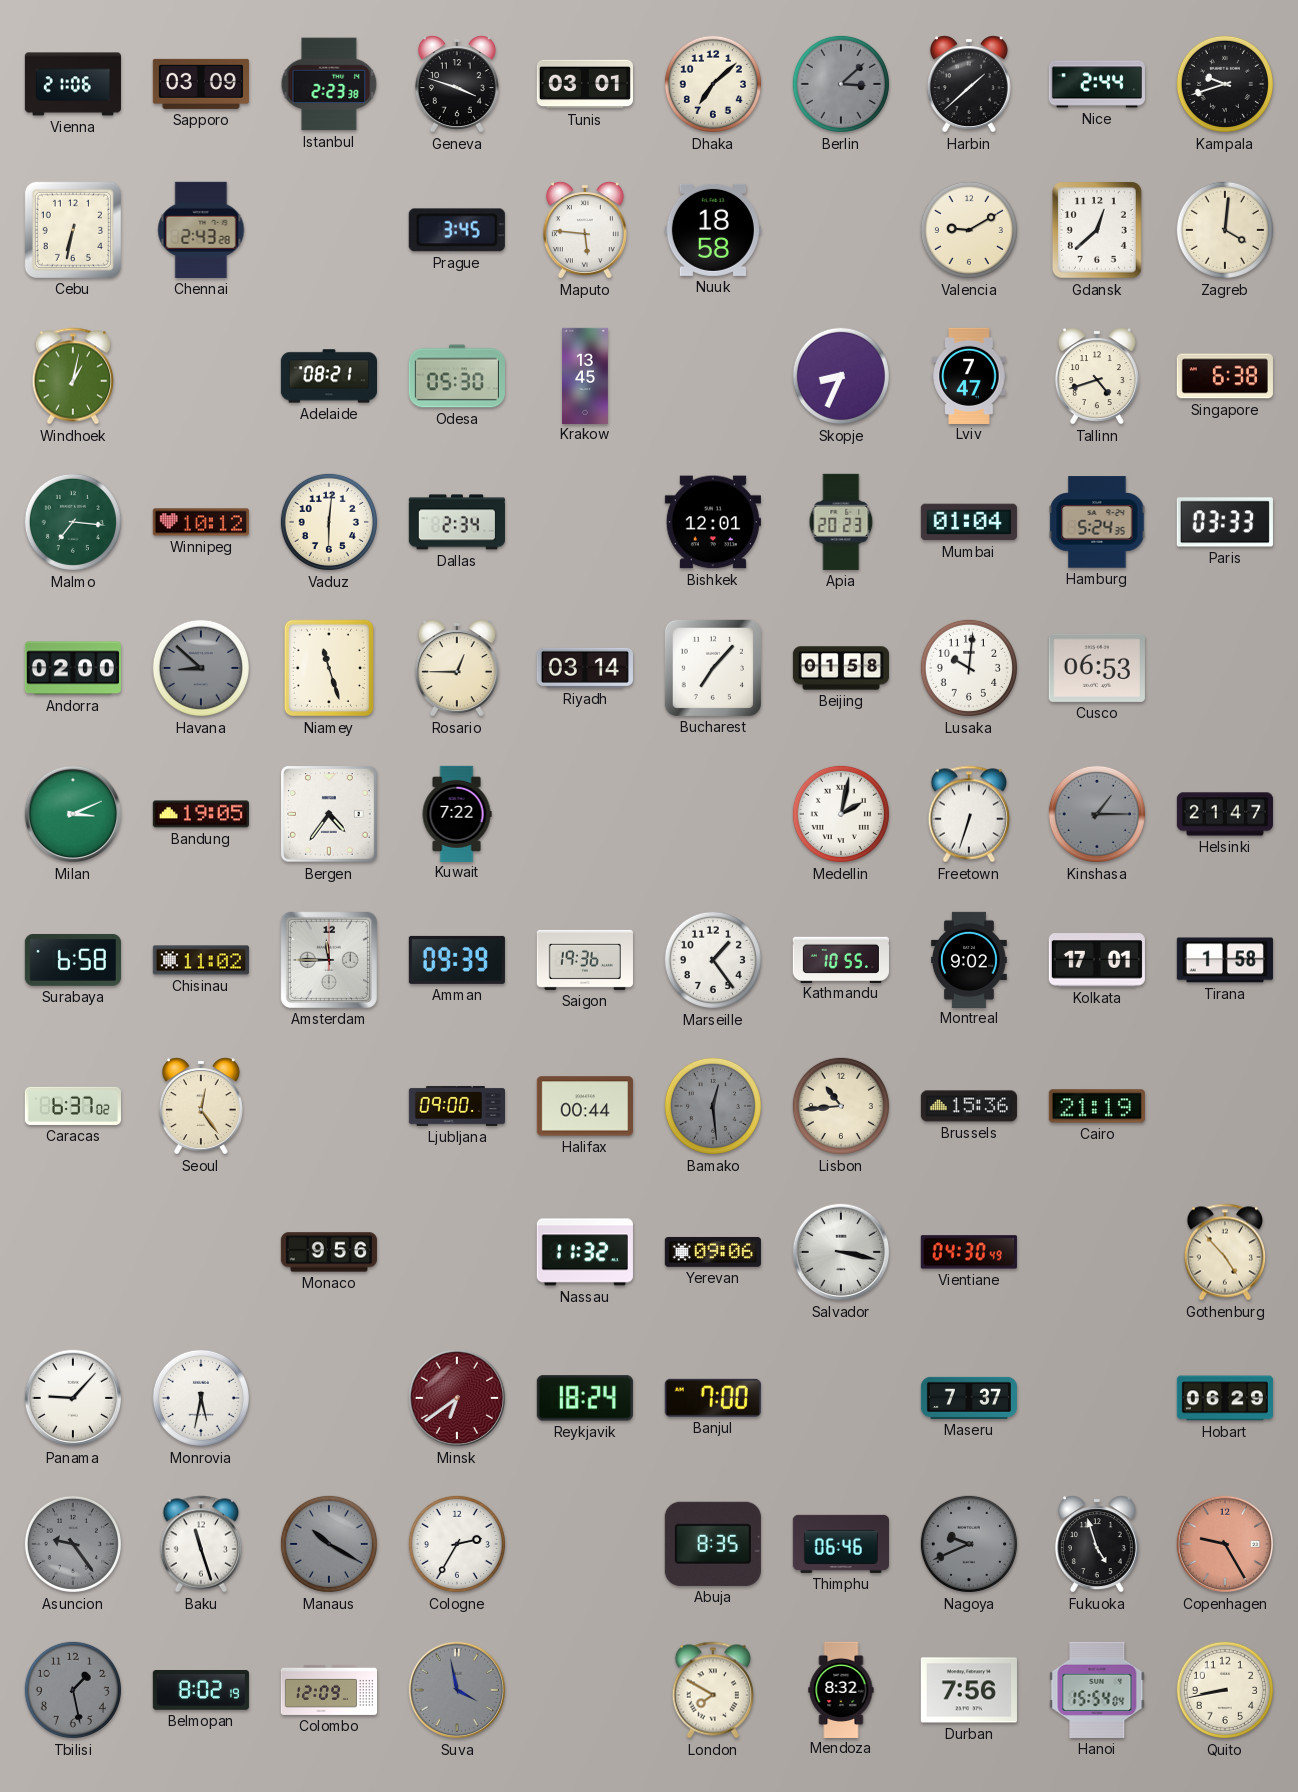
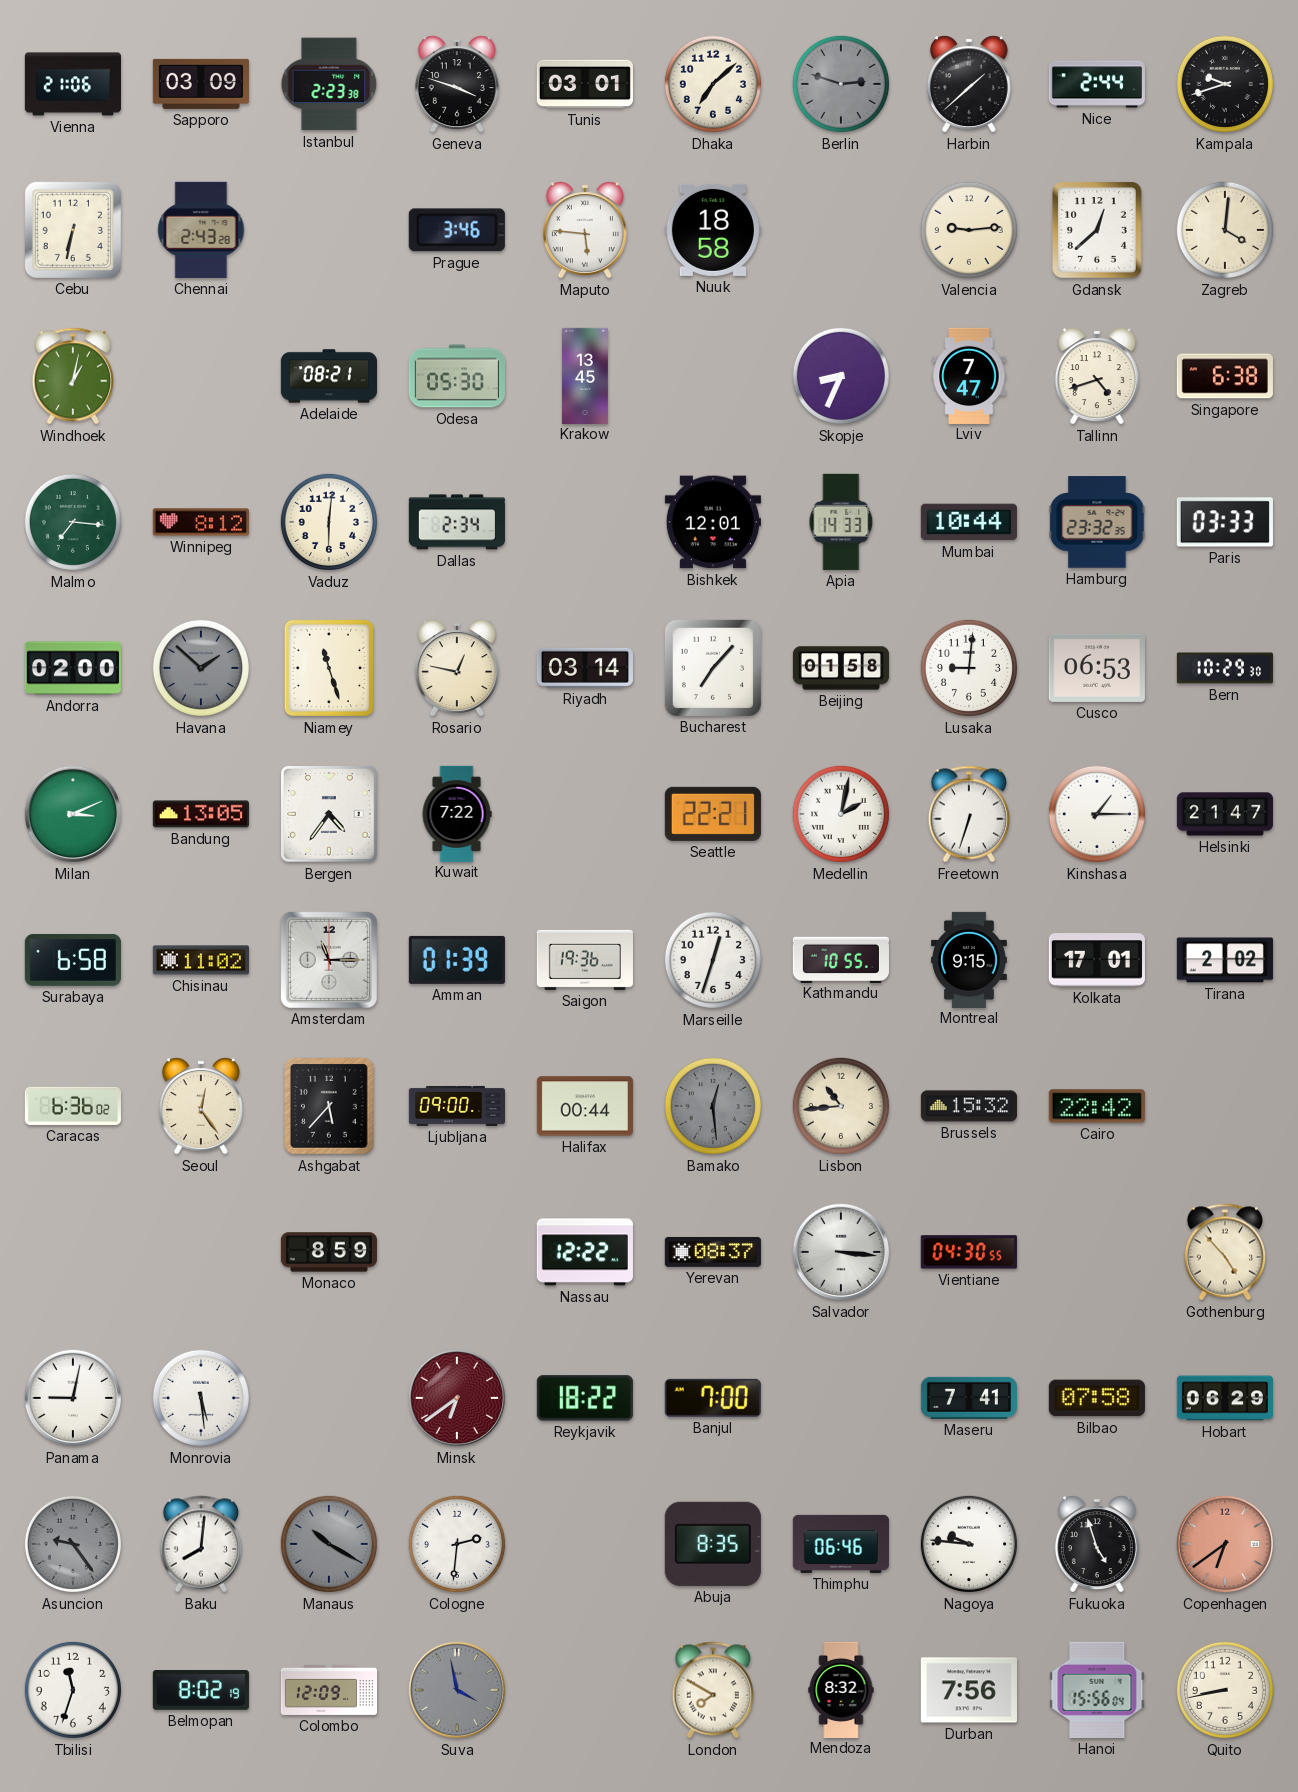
Berlin: 3:08 -> 2:48 (841, 84)
Prague: 3:45 -> 3:46 (457, 230)
Valencia: 9:10 -> 9:14 (969, 230)
Winnipeg: 10:12 -> 8:12 (201, 522)
Apia: 20:23 -> 14:33 (841, 522)
Mumbai: 01:04 -> 10:44 (969, 522)
Hamburg: 5:24 -> 23:32 (1097, 522)
Havana: 8:52 -> 1:52 (201, 668)
Rosario: 12:45 -> 12:47 (457, 668)
Lusaka: 10:01 -> 9:01 (969, 668)
Bern: none -> 10:29 (1225, 668)
Bandung: 19:05 -> 13:05 (201, 814)
Seattle: none -> 22:21 (713, 814)
Kinshasa dial: grey -> white (1097, 814)
Amsterdam: 11:45 -> 11:15 (329, 960)
Amman: 09:39 -> 01:39 (457, 960)
Marseille: 1:24 -> 12:33 (713, 960)
Montreal: 9:02 -> 9:15 (970, 959)
Tirana: 1:58 -> 2:02 (1225, 960)
Caracas: 6:37 -> 6:36 (73, 1106)
Ashgabat: none -> 5:37 (329, 1107)
Brussels: 15:36 -> 15:32 (969, 1106)
Cairo: 21:19 -> 22:42 (1097, 1106)
Monaco: 9:56 -> 8:59 (329, 1252)
Nassau: 11:32 -> 12:22 (585, 1252)
Yerevan: 09:06 -> 08:37 (713, 1252)
Salvador: 3:17 -> 3:16 (841, 1252)
Vientiane: 04:30:49 -> 04:30:55 (969, 1252)
Panama: 9:07 -> 9:02 (73, 1398)
Monrovia: 5:32 -> 5:29 (201, 1398)
Reykjavik: 18:24 -> 18:22 (585, 1398)
Maseru: 7:37 -> 7:41 (969, 1398)
Bilbao: none -> 07:58 (1097, 1398)
Baku: 11:27 -> 8:01 (201, 1544)
Cologne: 2:35 -> 2:31 (457, 1544)
Nagoya: 9:41 -> 9:46 (969, 1544)
Nagoya dial: grey -> white (969, 1544)
Copenhagen: 9:25 -> 6:39 (1225, 1544)
Tbilisi: 1:28 -> 11:33 (73, 1690)
Tbilisi dial: grey -> white (73, 1690)
Hanoi: 15:54 -> 15:56 (1097, 1690)
